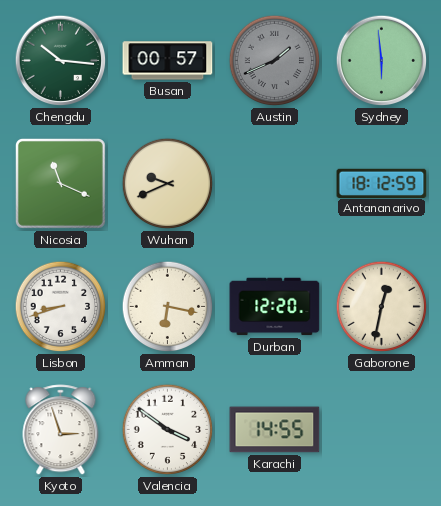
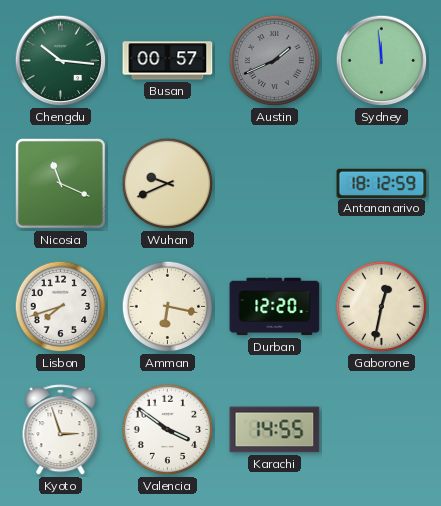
Sydney: 5:59 -> 11:59 (382, 61)
Lisbon: 8:42 -> 7:42 (61, 307)
